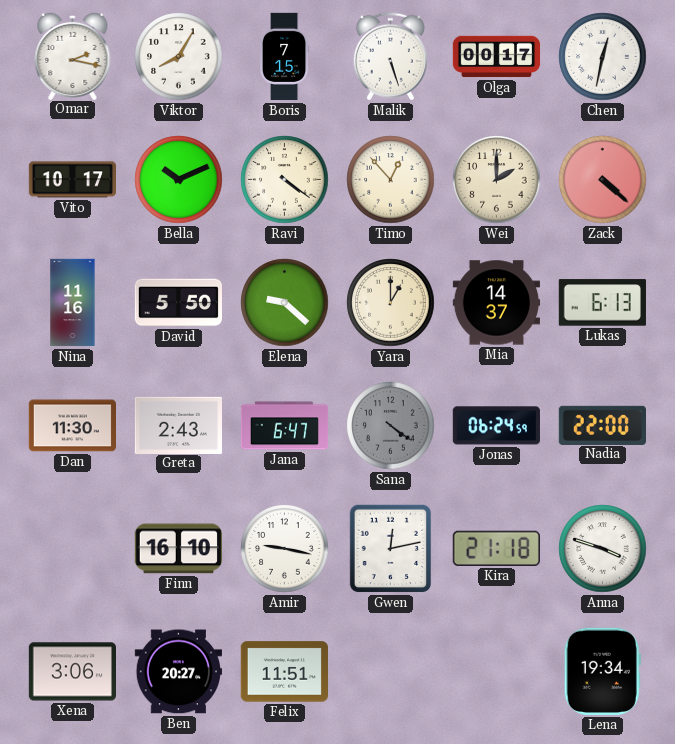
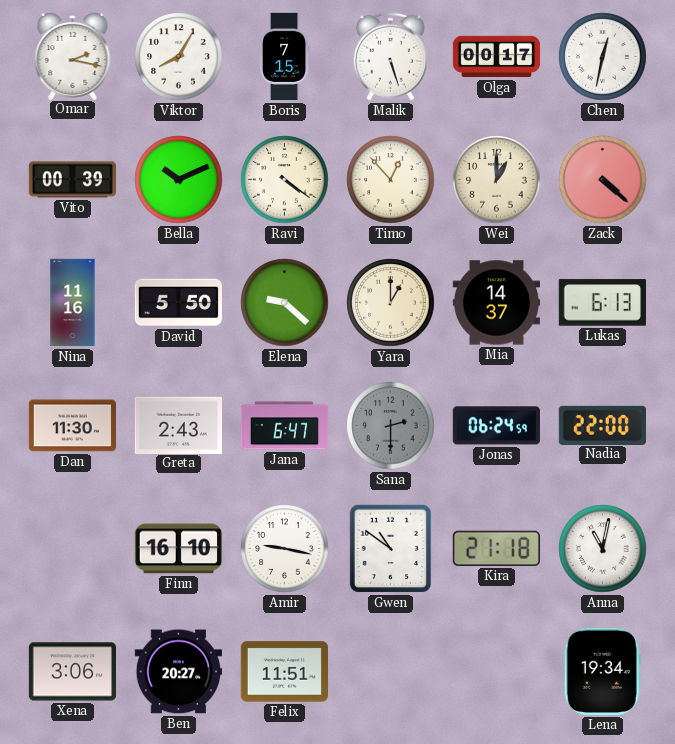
Vito: 10:17 -> 00:39 (72, 180)
Wei: 2:00 -> 1:00 (497, 180)
Sana: 4:21 -> 2:30 (391, 426)
Gwen: 12:13 -> 10:51 (391, 549)
Anna: 3:48 -> 11:02 (603, 549)
